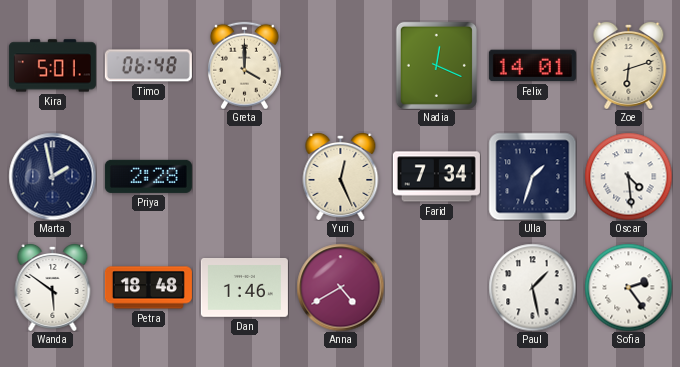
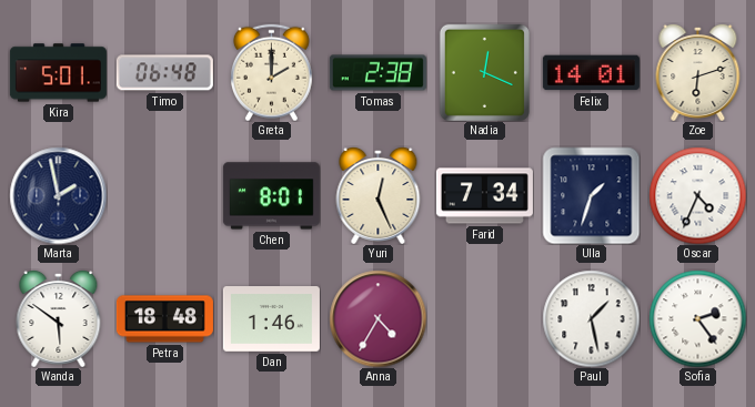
Greta: 4:00 -> 2:00 (271, 72)
Tomas: none -> 2:38 (377, 73)
Priya: 2:28 -> none (148, 176)
Chen: none -> 8:01 (271, 196)
Oscar: 4:29 -> 4:34 (697, 195)
Anna: 4:40 -> 4:35 (377, 318)
